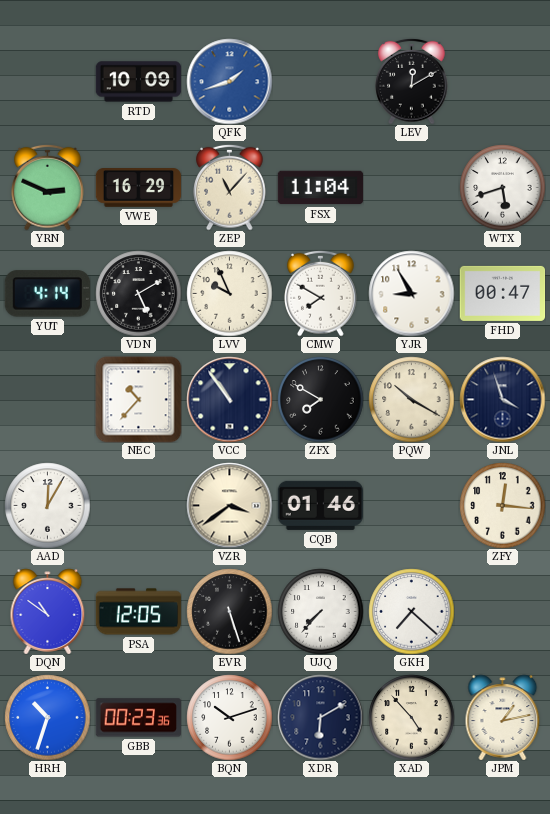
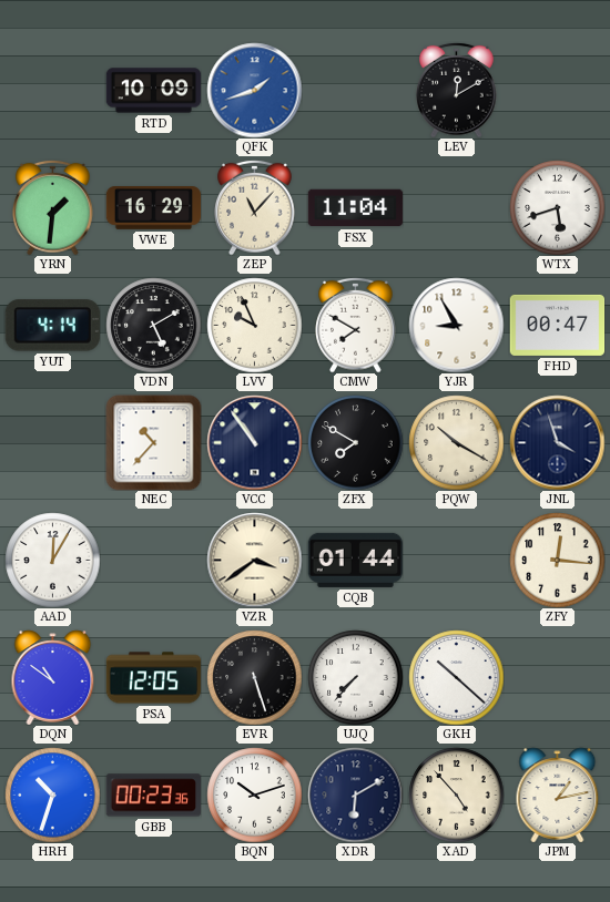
YRN: 2:49 -> 1:31 (53, 207)
CQB: 01:46 -> 01:44 (355, 560)
GKH: 7:22 -> 10:22 (456, 677)
